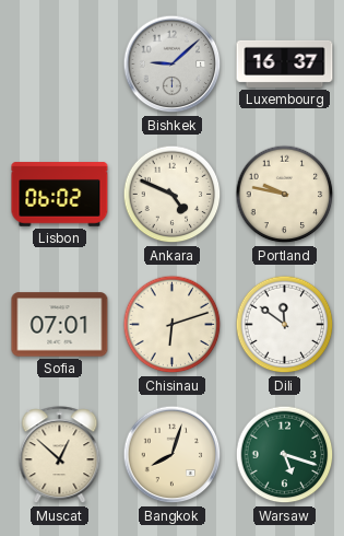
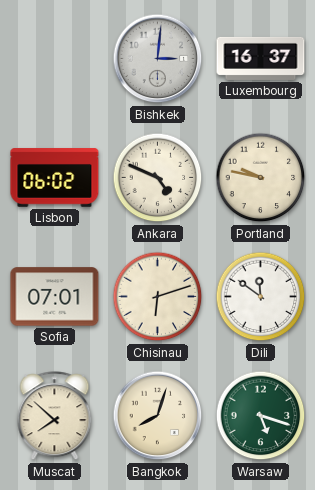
Bishkek: 9:08 -> 3:01 (158, 59)
Muscat: 12:52 -> 7:52 (55, 416)
